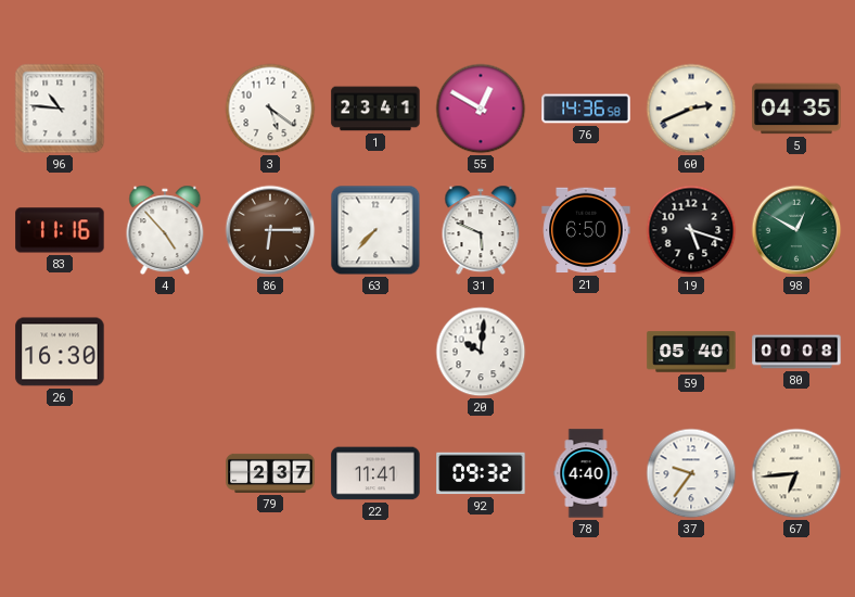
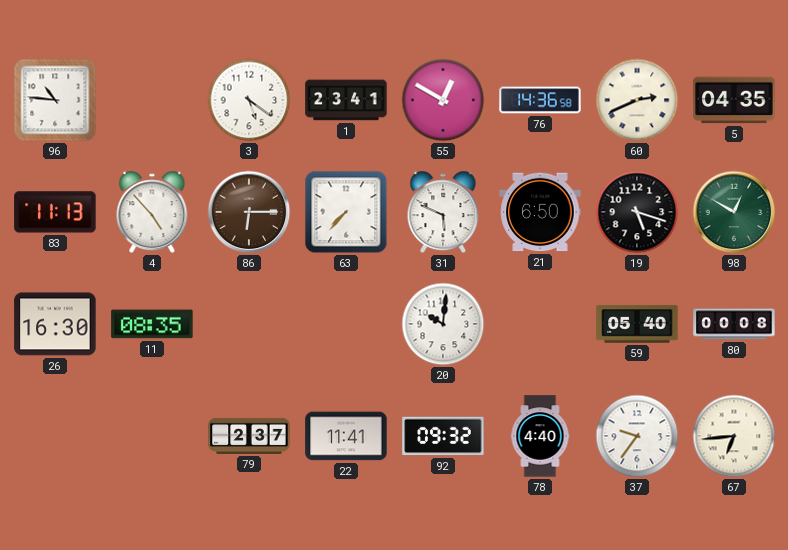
83: 11:16 -> 11:13 (55, 212)
11: none -> 08:35 (152, 324)
